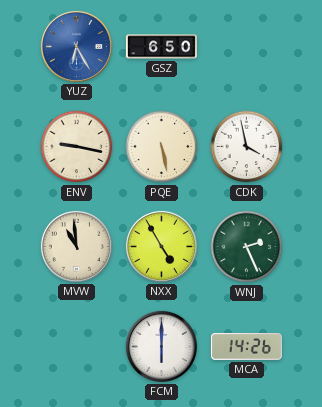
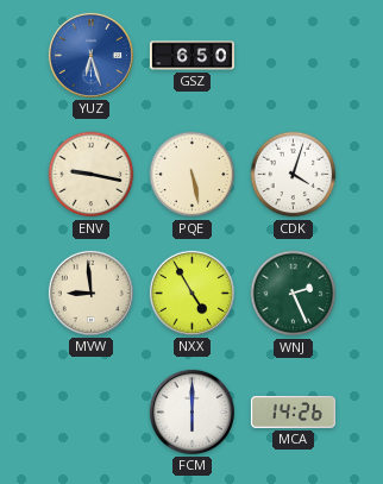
YUZ: 6:25 -> 6:27 (90, 55)
CDK: 3:58 -> 4:03 (294, 175)
MVW: 10:59 -> 8:59 (90, 293)
